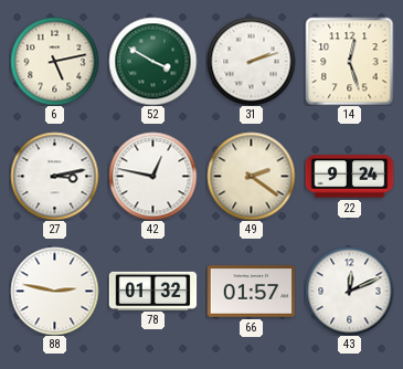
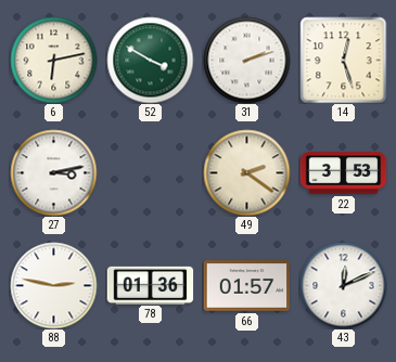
6: 5:13 -> 6:13 (53, 60)
42: 12:47 -> none (152, 176)
22: 9:24 -> 3:53 (343, 173)
78: 01:32 -> 01:36 (150, 285)
